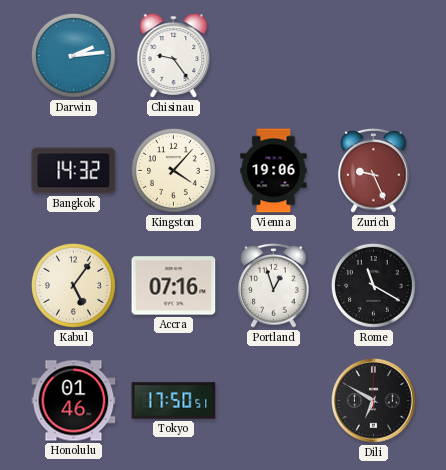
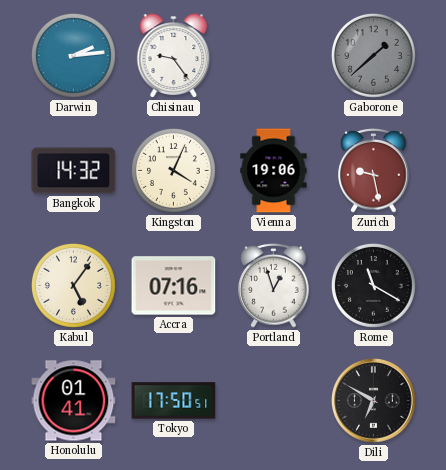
Gaborone: none -> 1:38 (374, 56)
Kingston: 4:07 -> 4:04 (174, 171)
Zurich: 9:26 -> 9:28 (374, 171)
Honolulu: 01:46 -> 01:41 (74, 401)
